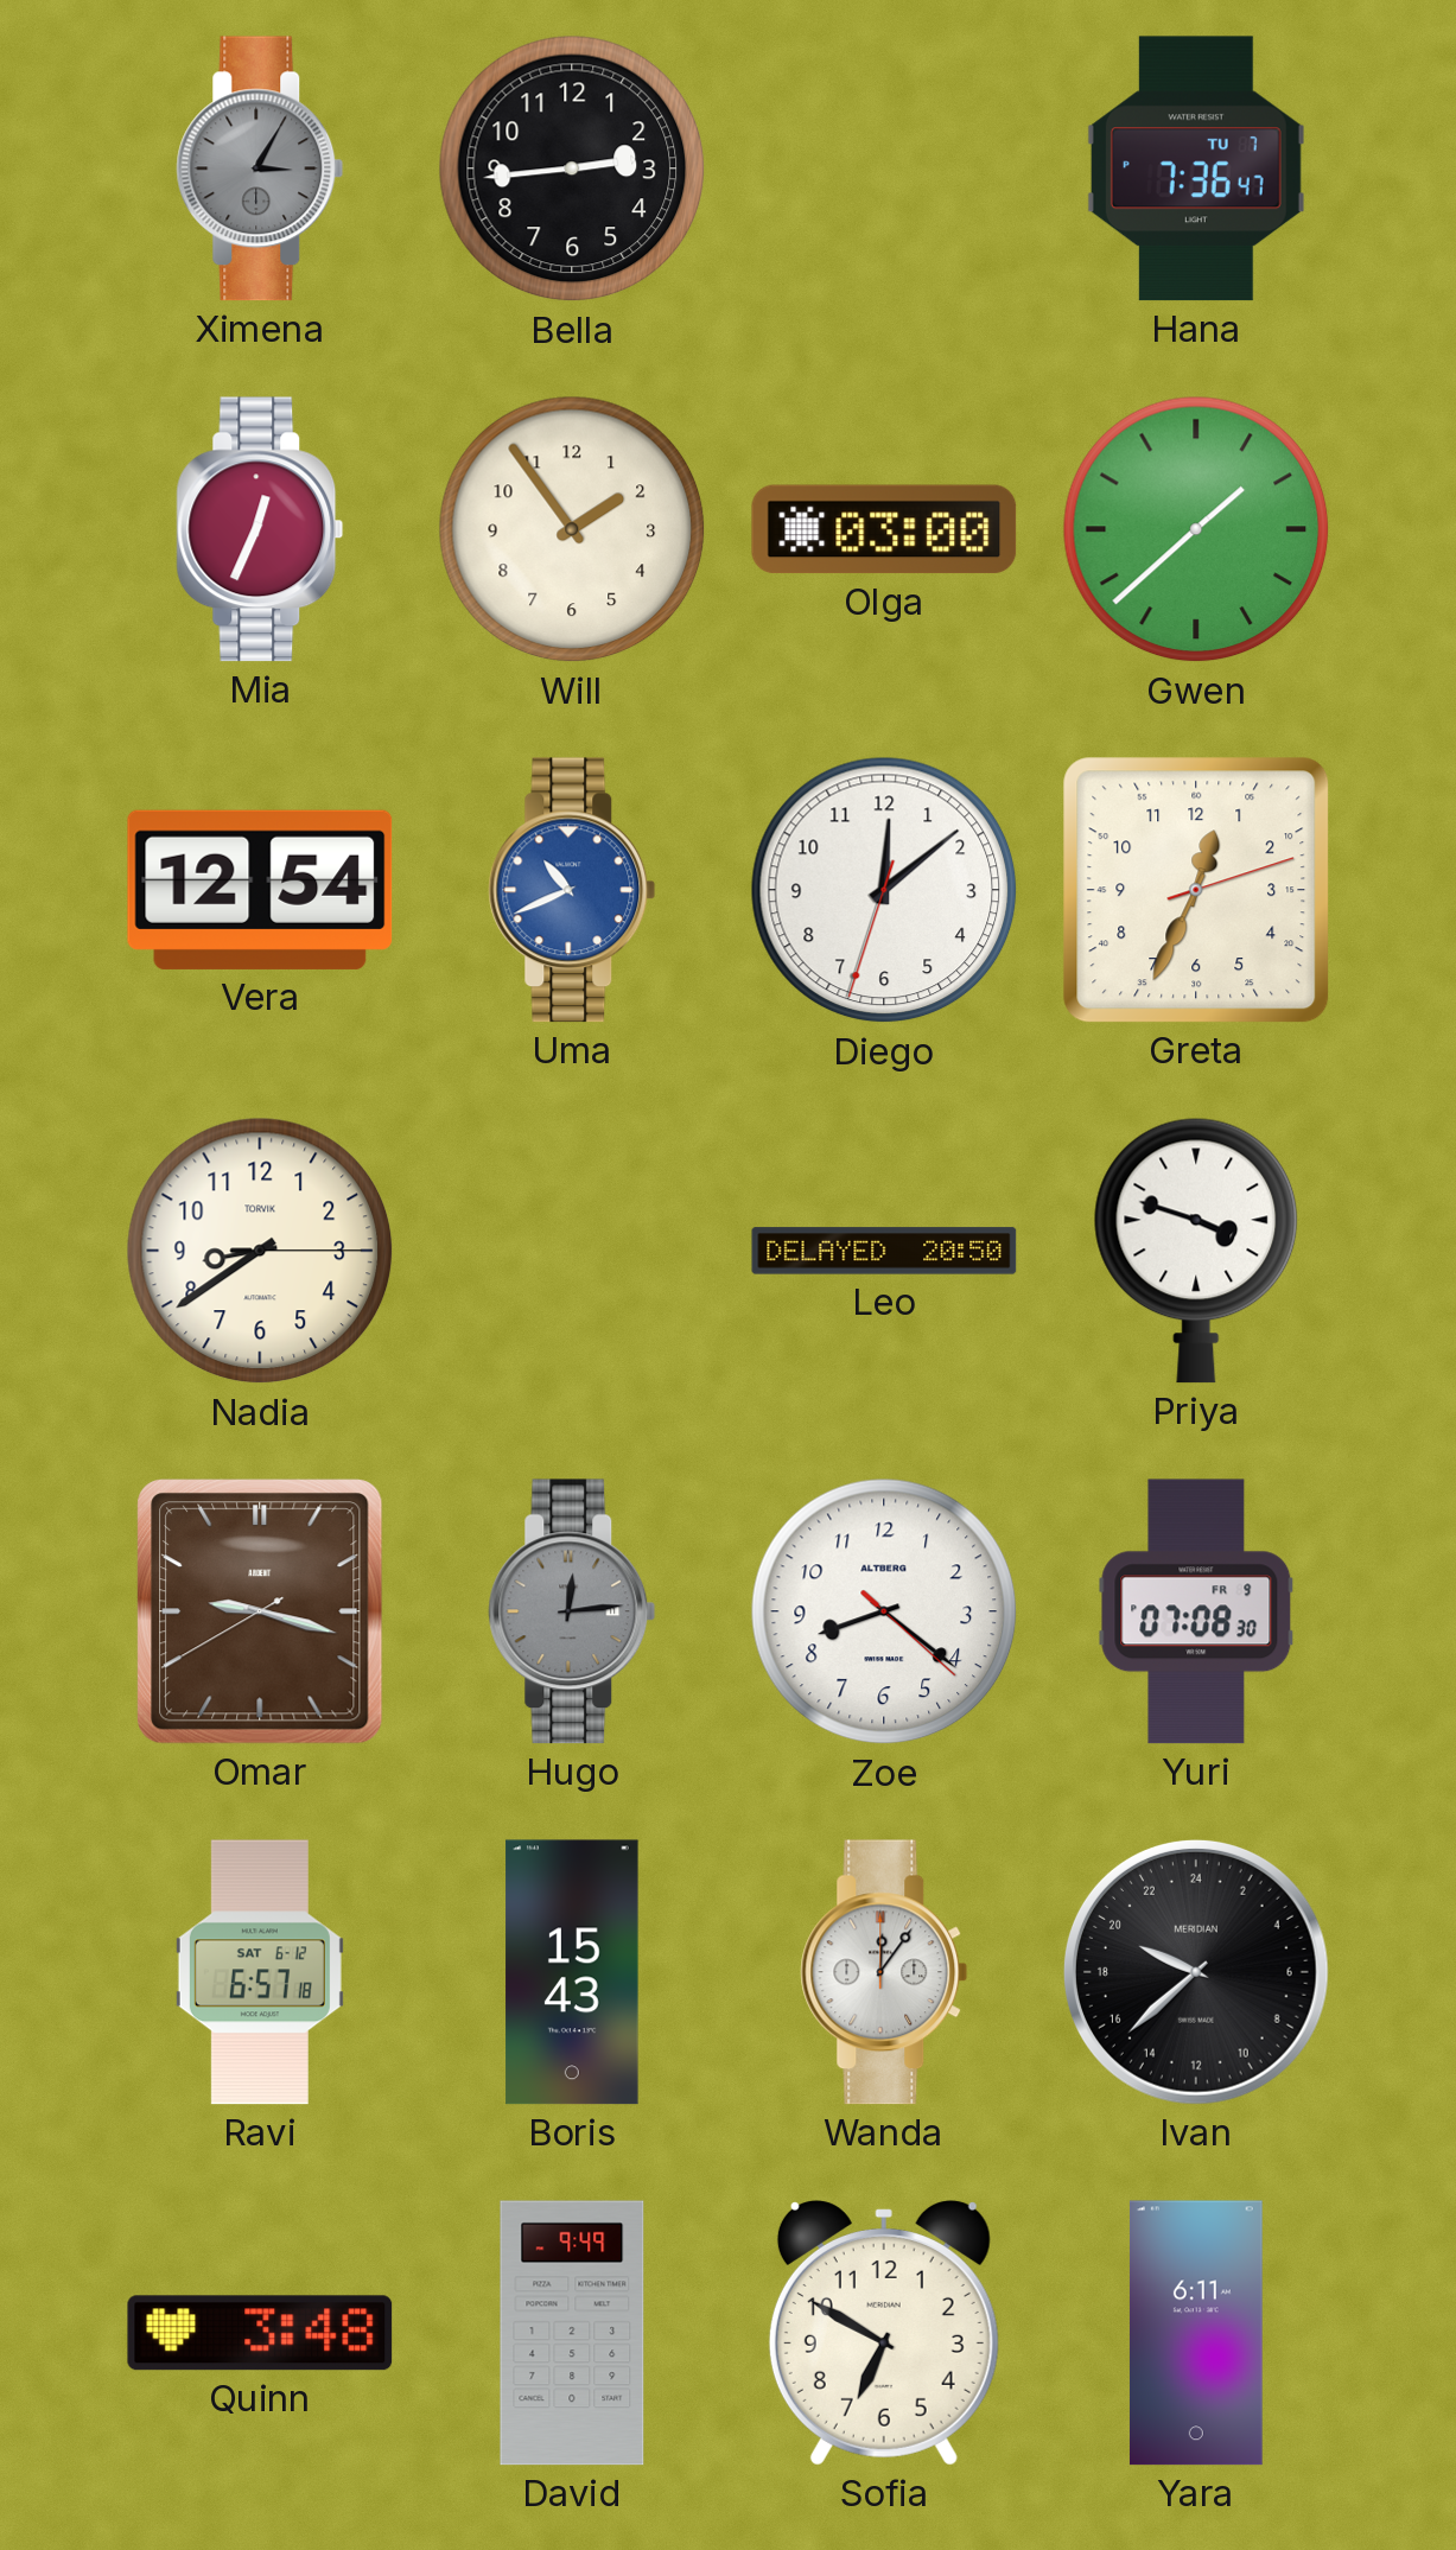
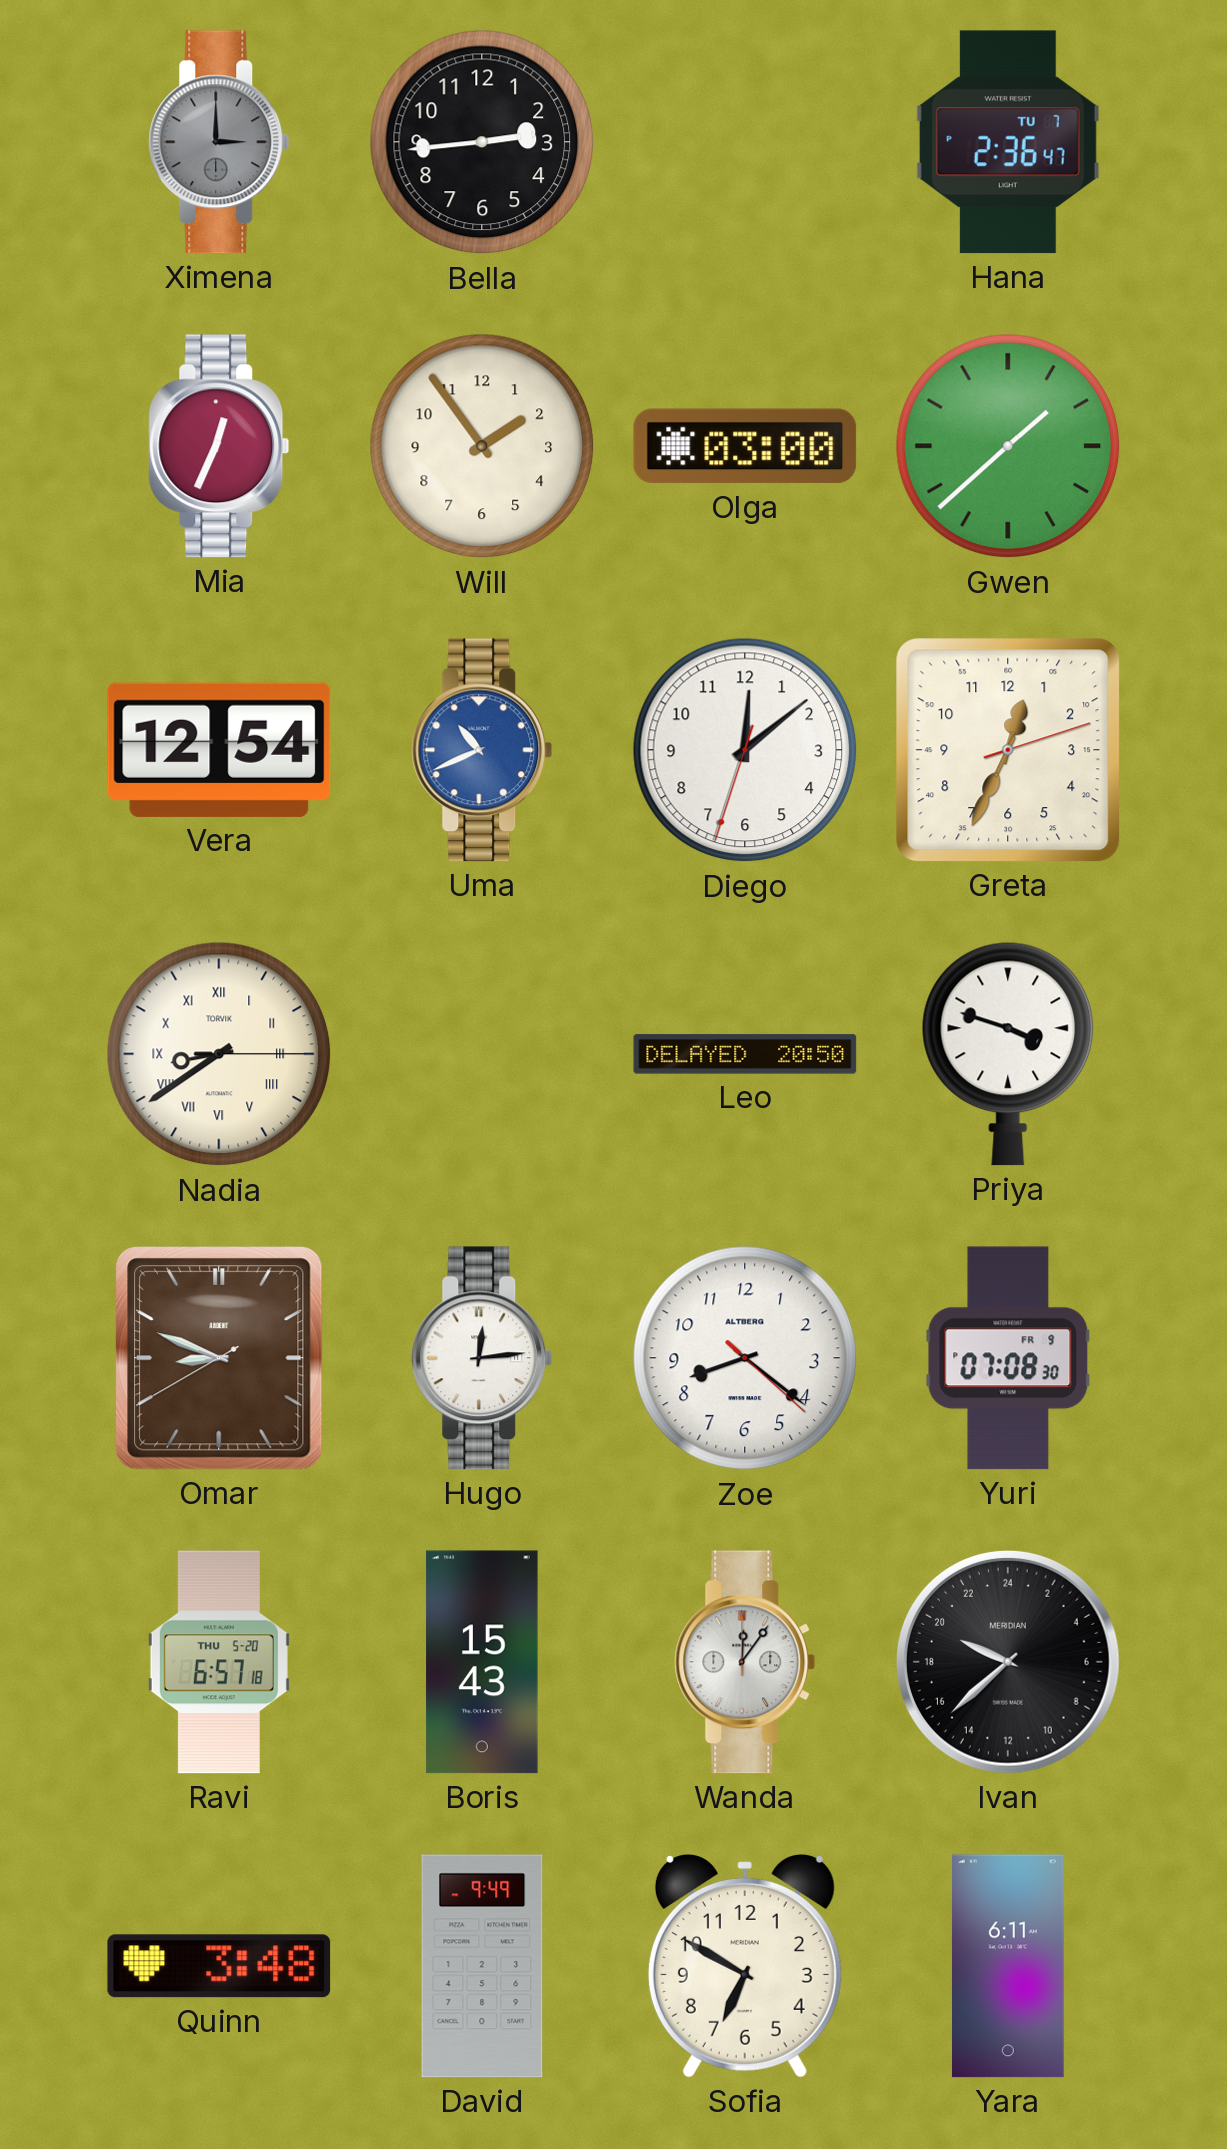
Ximena: 3:05 -> 3:00 (219, 142)
Hana: 7:36 -> 2:36 (1008, 142)
Nadia numerals: Arabic -> Roman (219, 1054)
Omar: 9:17 -> 8:48 (219, 1358)
Hugo dial: grey -> white (482, 1358)
Ravi date: SAT 6-12 -> THU 5-20 (219, 1662)
